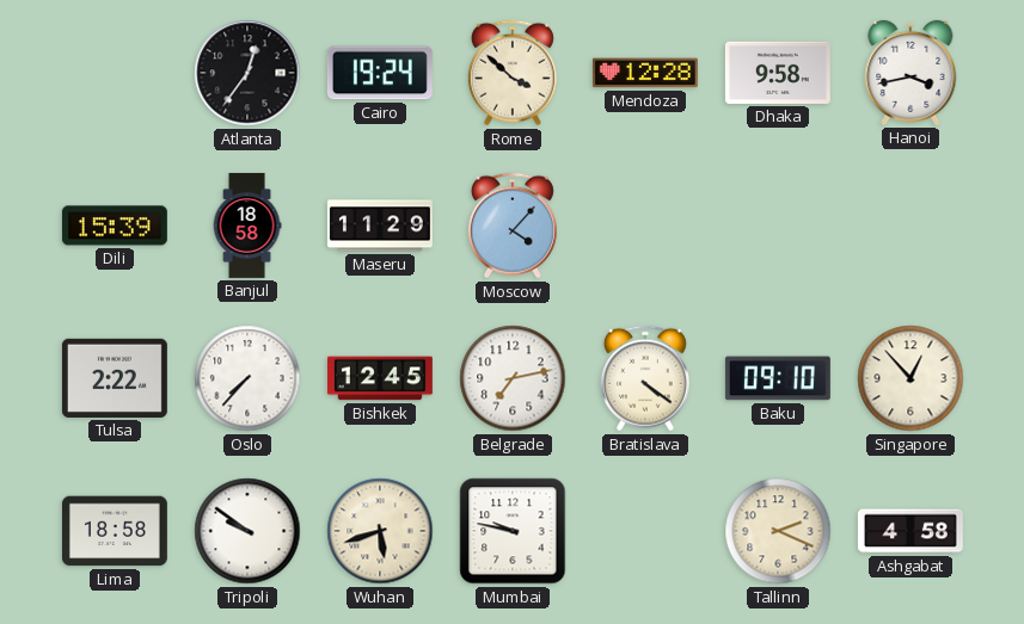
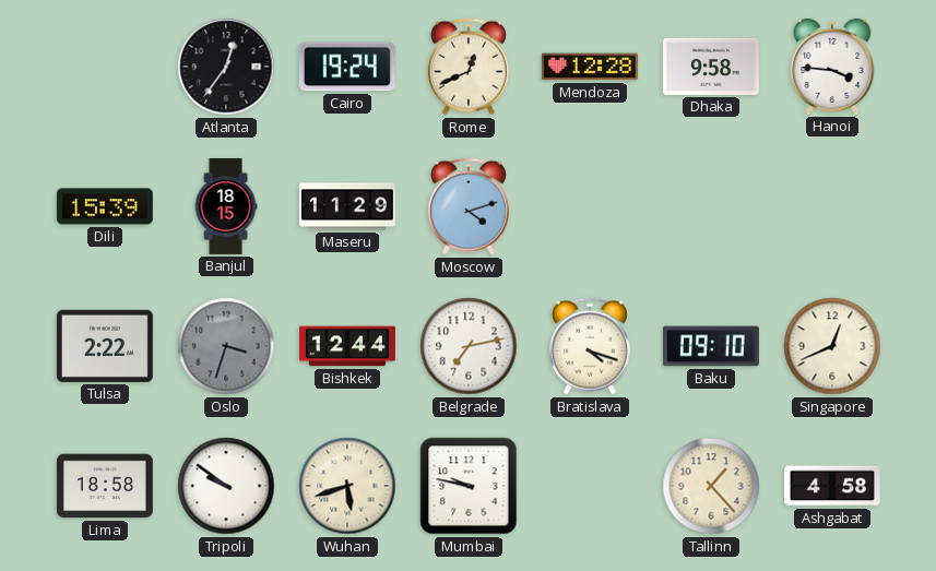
Rome: 3:52 -> 12:41 (469, 67)
Hanoi: 3:43 -> 3:46 (832, 67)
Banjul: 18:58 -> 18:15 (226, 206)
Moscow: 4:07 -> 4:12 (469, 206)
Oslo: 7:37 -> 3:33 (226, 346)
Oslo dial: white -> grey (226, 346)
Bishkek: 12:45 -> 12:44 (347, 346)
Bratislava: 4:21 -> 4:18 (590, 346)
Singapore: 12:53 -> 12:41 (832, 346)
Tallinn: 2:19 -> 1:23 (711, 486)
